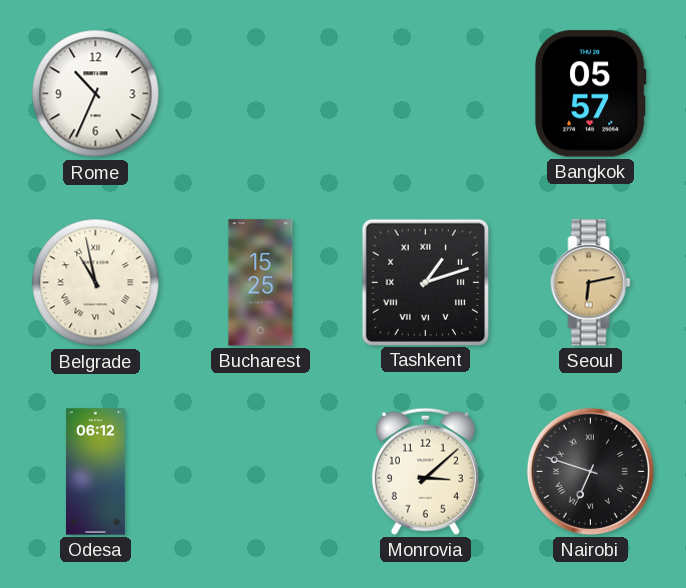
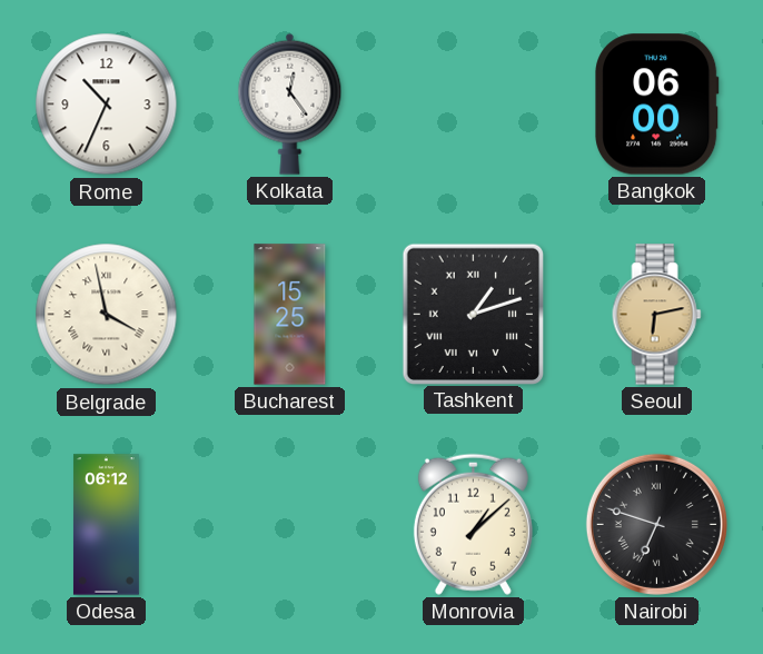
Kolkata: none -> 12:24 (290, 103)
Bangkok: 05:57 -> 06:00 (656, 105)
Belgrade: 10:58 -> 3:58 (107, 315)
Monrovia: 3:08 -> 1:08 (473, 524)
